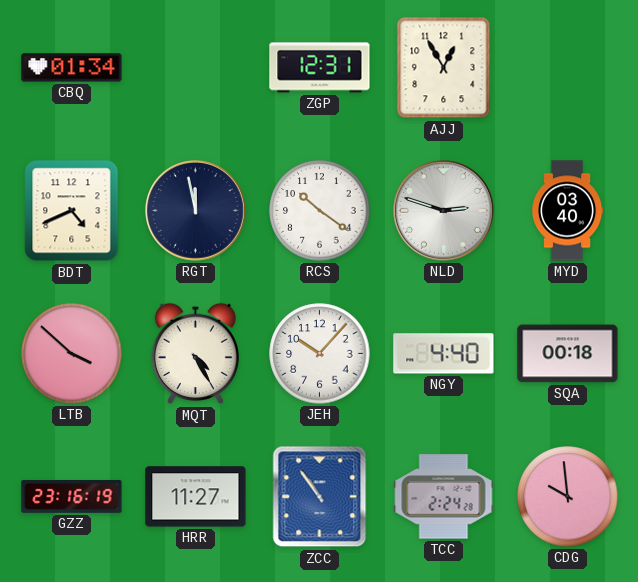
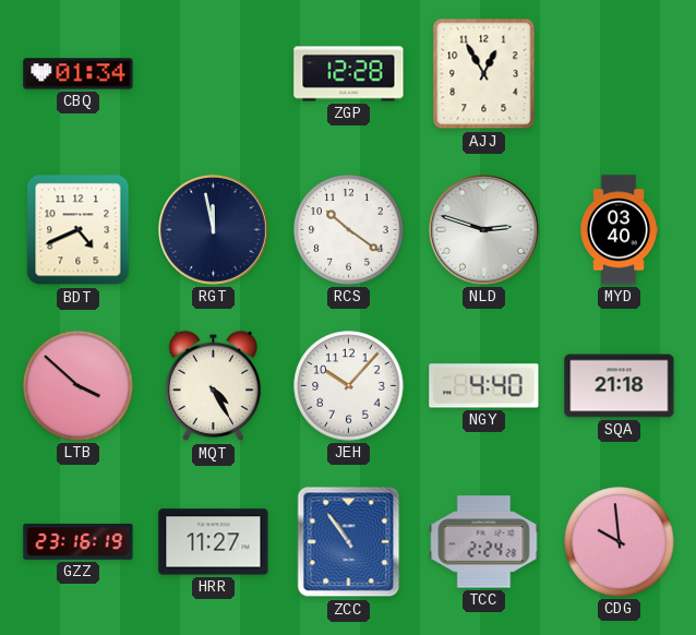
ZGP: 12:31 -> 12:28 (349, 74)
SQA: 00:18 -> 21:18 (620, 386)
